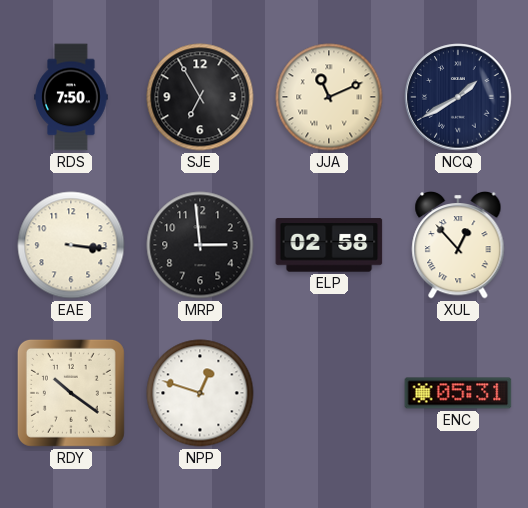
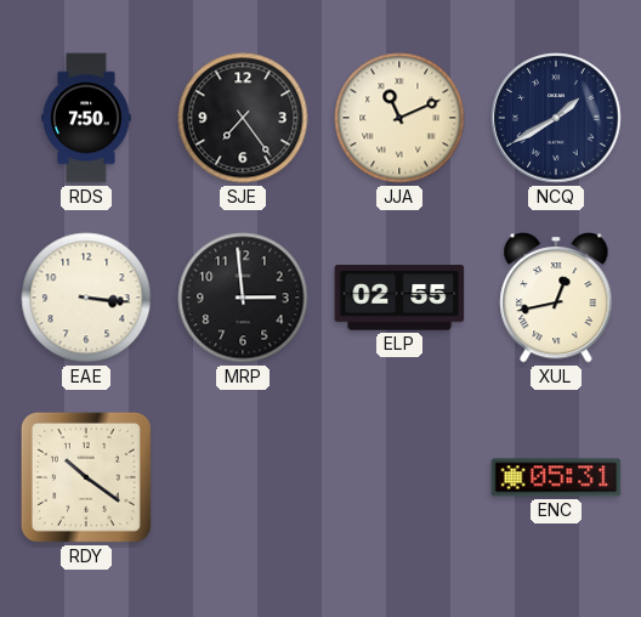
SJE: 6:55 -> 7:24 (243, 118)
ELP: 02:58 -> 02:55 (399, 298)
XUL: 12:53 -> 12:43 (556, 298)
NPP: 12:48 -> none (200, 393)
